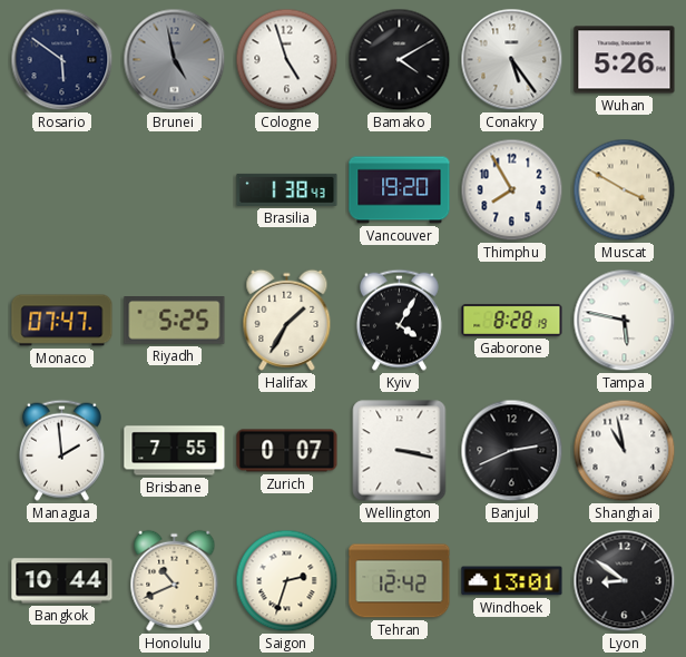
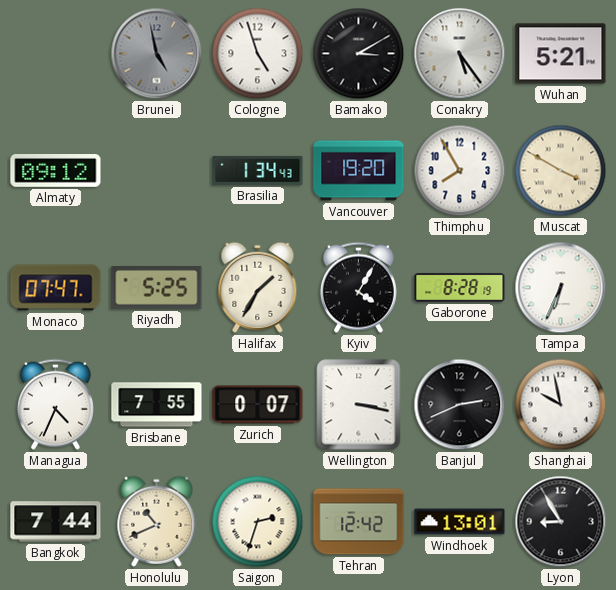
Rosario: 5:51 -> none (62, 60)
Bamako: 4:10 -> 3:10 (359, 54)
Wuhan: 5:26 -> 5:21 (561, 54)
Almaty: none -> 09:12 (56, 171)
Brasilia: 1:38 -> 1:34 (258, 170)
Tampa: 5:47 -> 6:34 (561, 288)
Managua: 1:59 -> 4:34 (55, 404)
Shanghai: 10:58 -> 9:58 (561, 405)
Bangkok: 10:44 -> 7:44 (56, 522)
Lyon: 8:51 -> 8:55 (561, 522)
